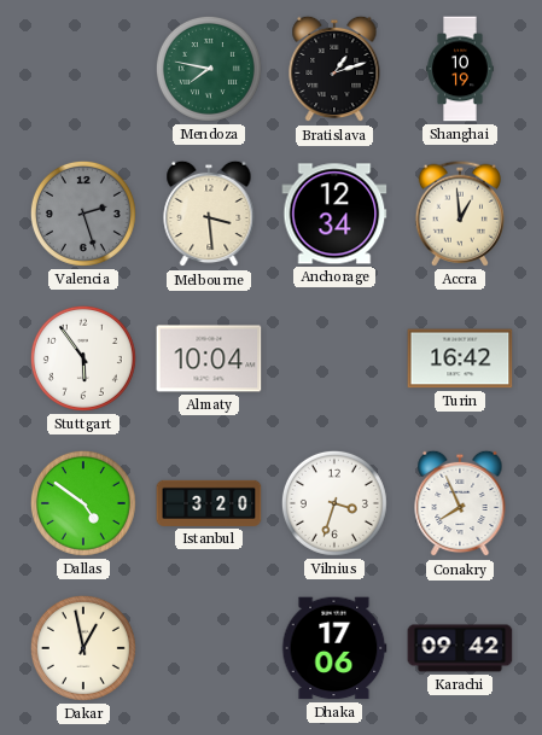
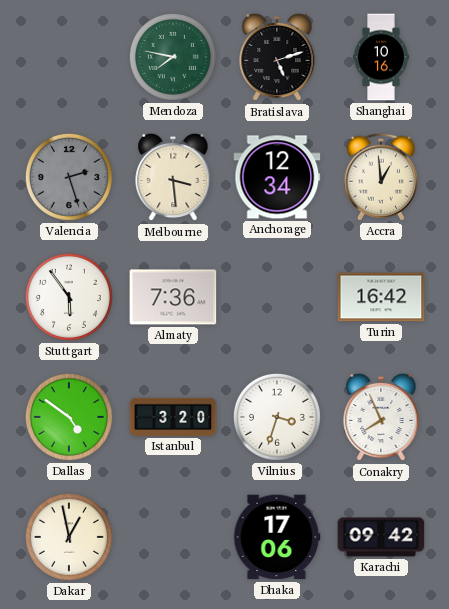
Bratislava: 1:12 -> 5:12 (277, 57)
Shanghai: 10:19 -> 10:16 (381, 57)
Almaty: 10:04 -> 7:36 (173, 297)
